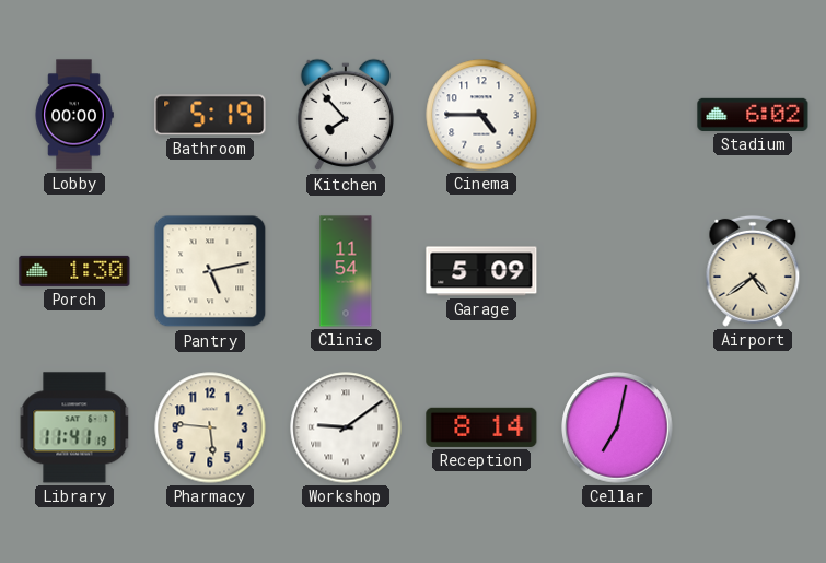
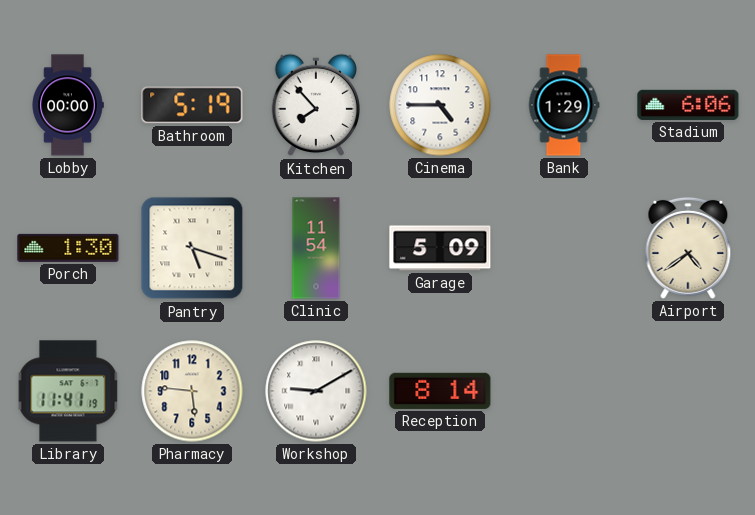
Bank: none -> 1:29 (564, 105)
Stadium: 6:02 -> 6:06 (688, 105)
Pantry: 5:13 -> 5:18 (192, 248)
Workshop: 9:09 -> 9:10 (316, 391)
Cellar: 7:02 -> none (617, 427)
